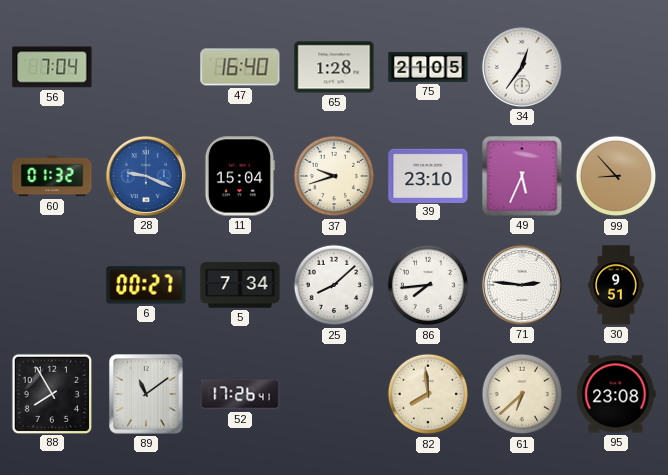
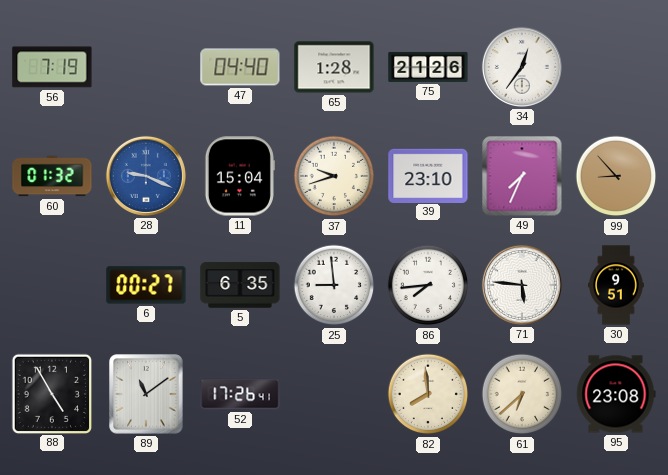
56: 7:04 -> 7:19 (52, 67)
47: 16:40 -> 04:40 (240, 67)
75: 21:05 -> 21:26 (428, 67)
49: 5:34 -> 7:34 (522, 176)
5: 7:34 -> 6:35 (240, 285)
25: 8:08 -> 8:59 (334, 285)
71: 2:46 -> 5:46 (522, 285)
88: 7:55 -> 4:55 (51, 393)
